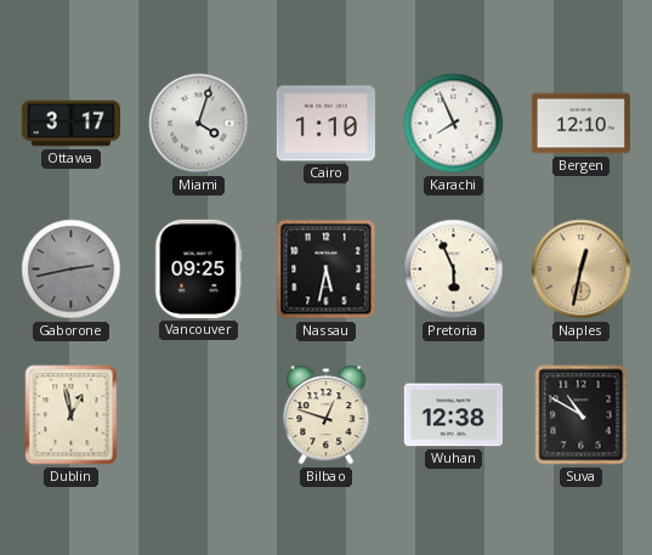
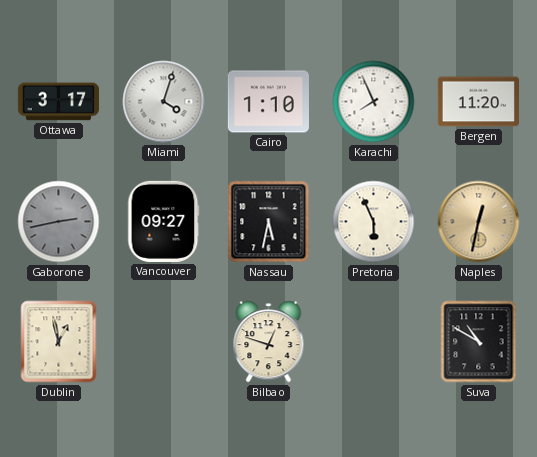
Bergen: 12:10 -> 11:20 (478, 102)
Vancouver: 09:25 -> 09:27 (164, 221)
Wuhan: 12:38 -> none (453, 415)
